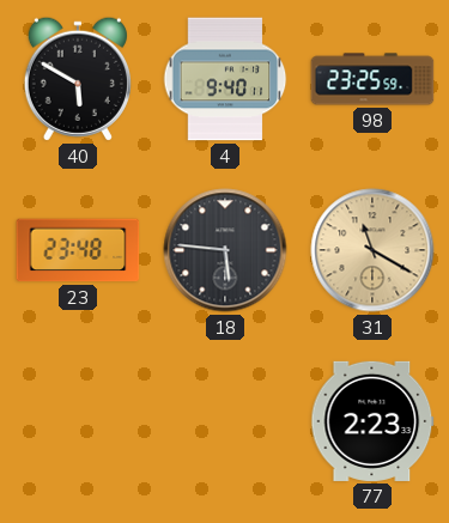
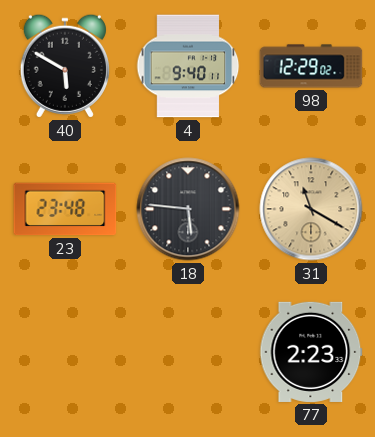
98: 23:25 -> 12:29 (311, 66)
